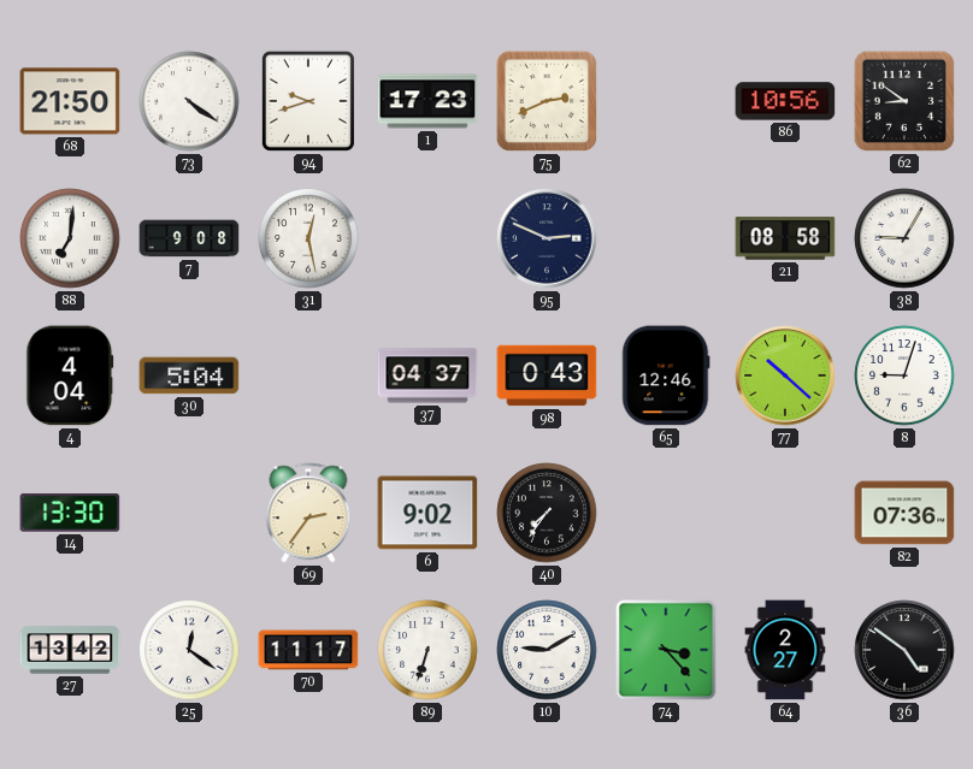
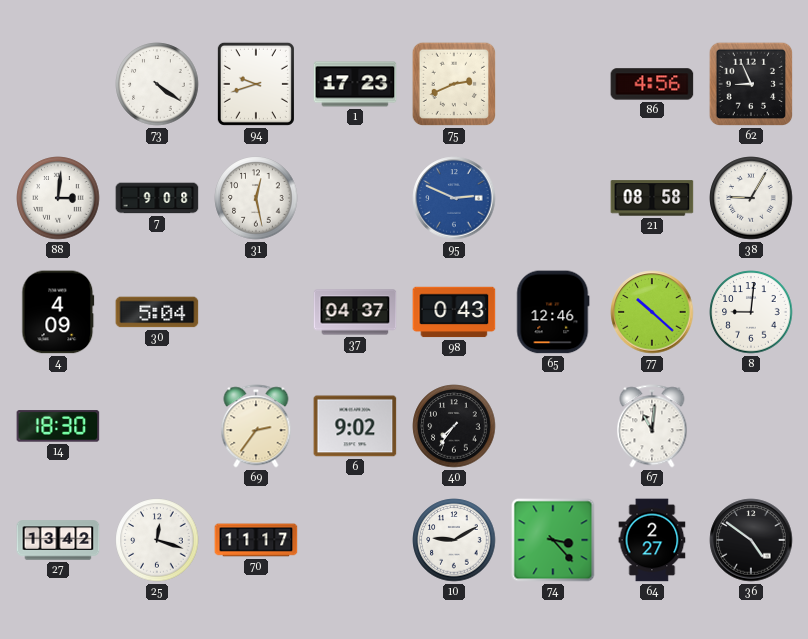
68: 21:50 -> none (70, 101)
86: 10:56 -> 4:56 (652, 84)
62: 8:51 -> 8:56 (751, 84)
88: 7:01 -> 3:01 (58, 198)
95 dial: navy -> blue (454, 198)
4: 4:04 -> 4:09 (58, 312)
8: 9:03 -> 9:01 (751, 312)
14: 13:30 -> 18:30 (58, 426)
67: none -> 11:01 (652, 426)
82: 07:36 -> none (904, 513)
25: 12:21 -> 12:18 (157, 540)
89: 6:33 -> none (427, 650)
